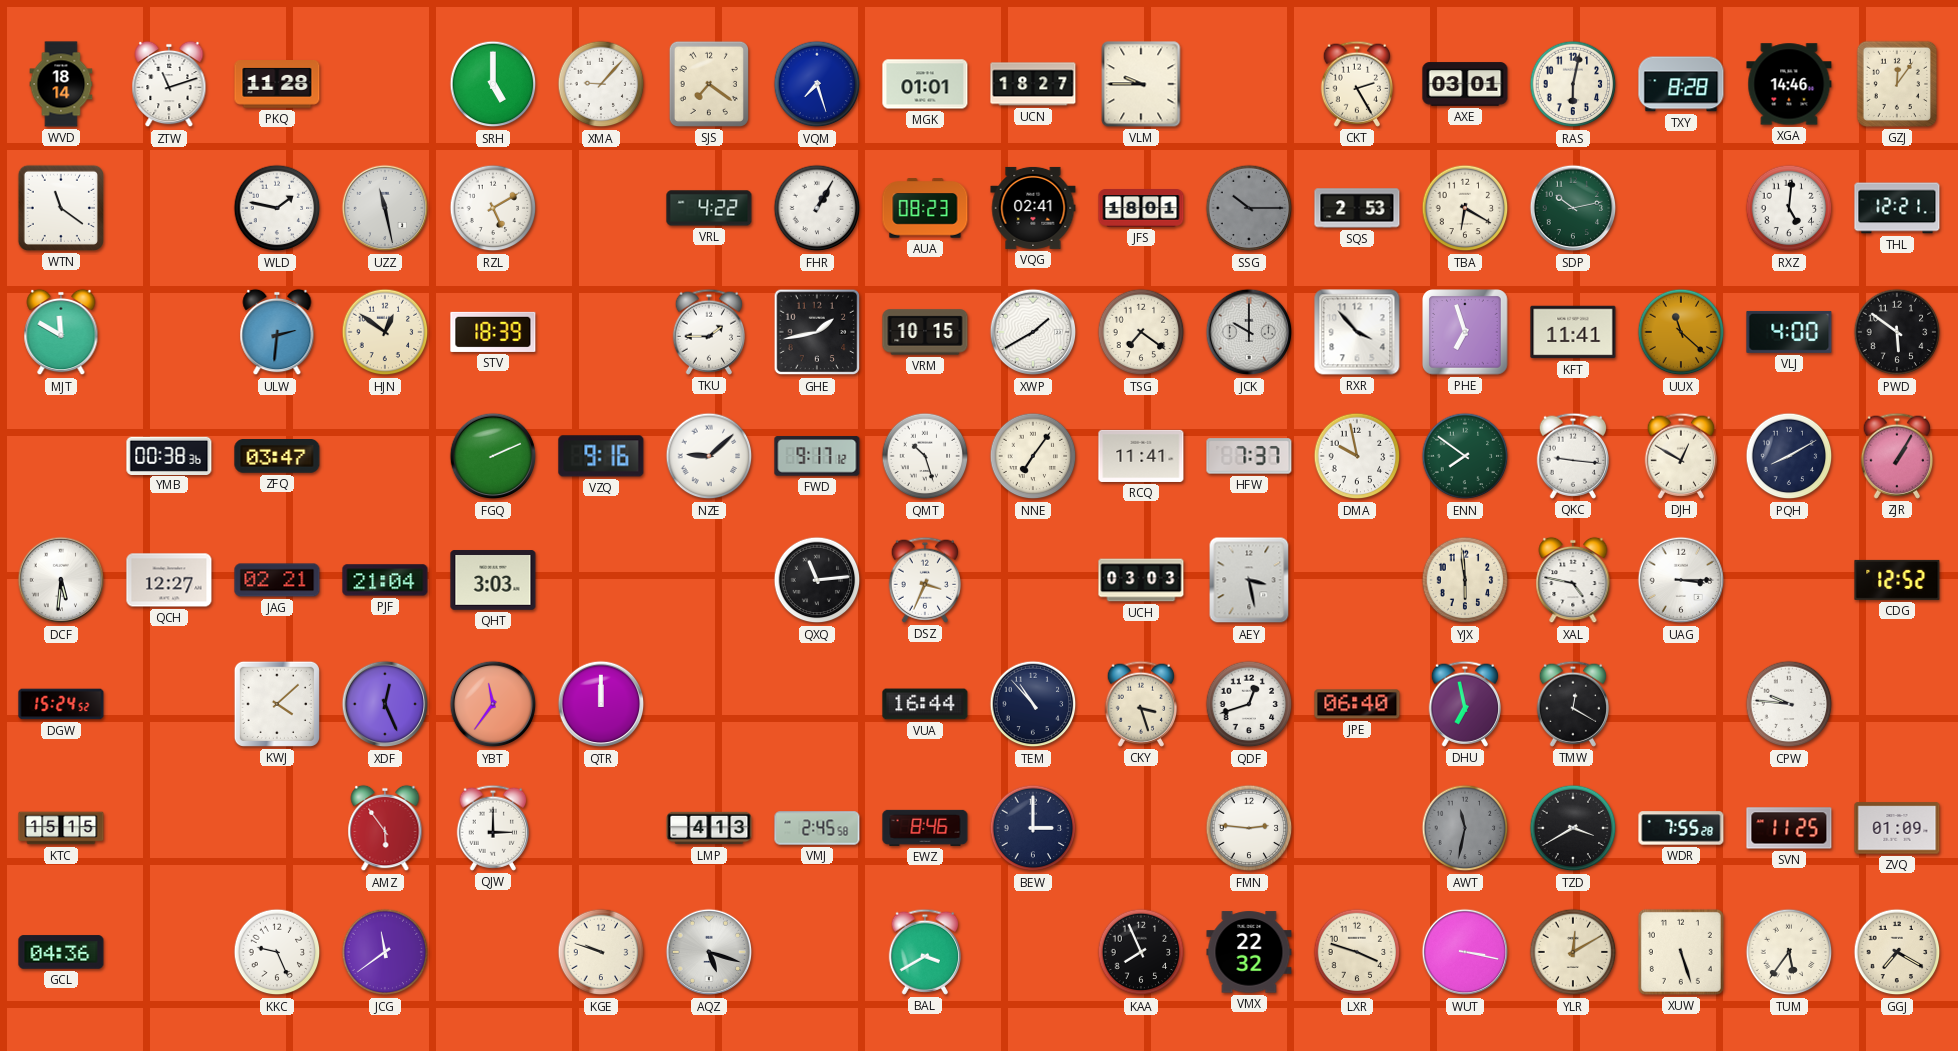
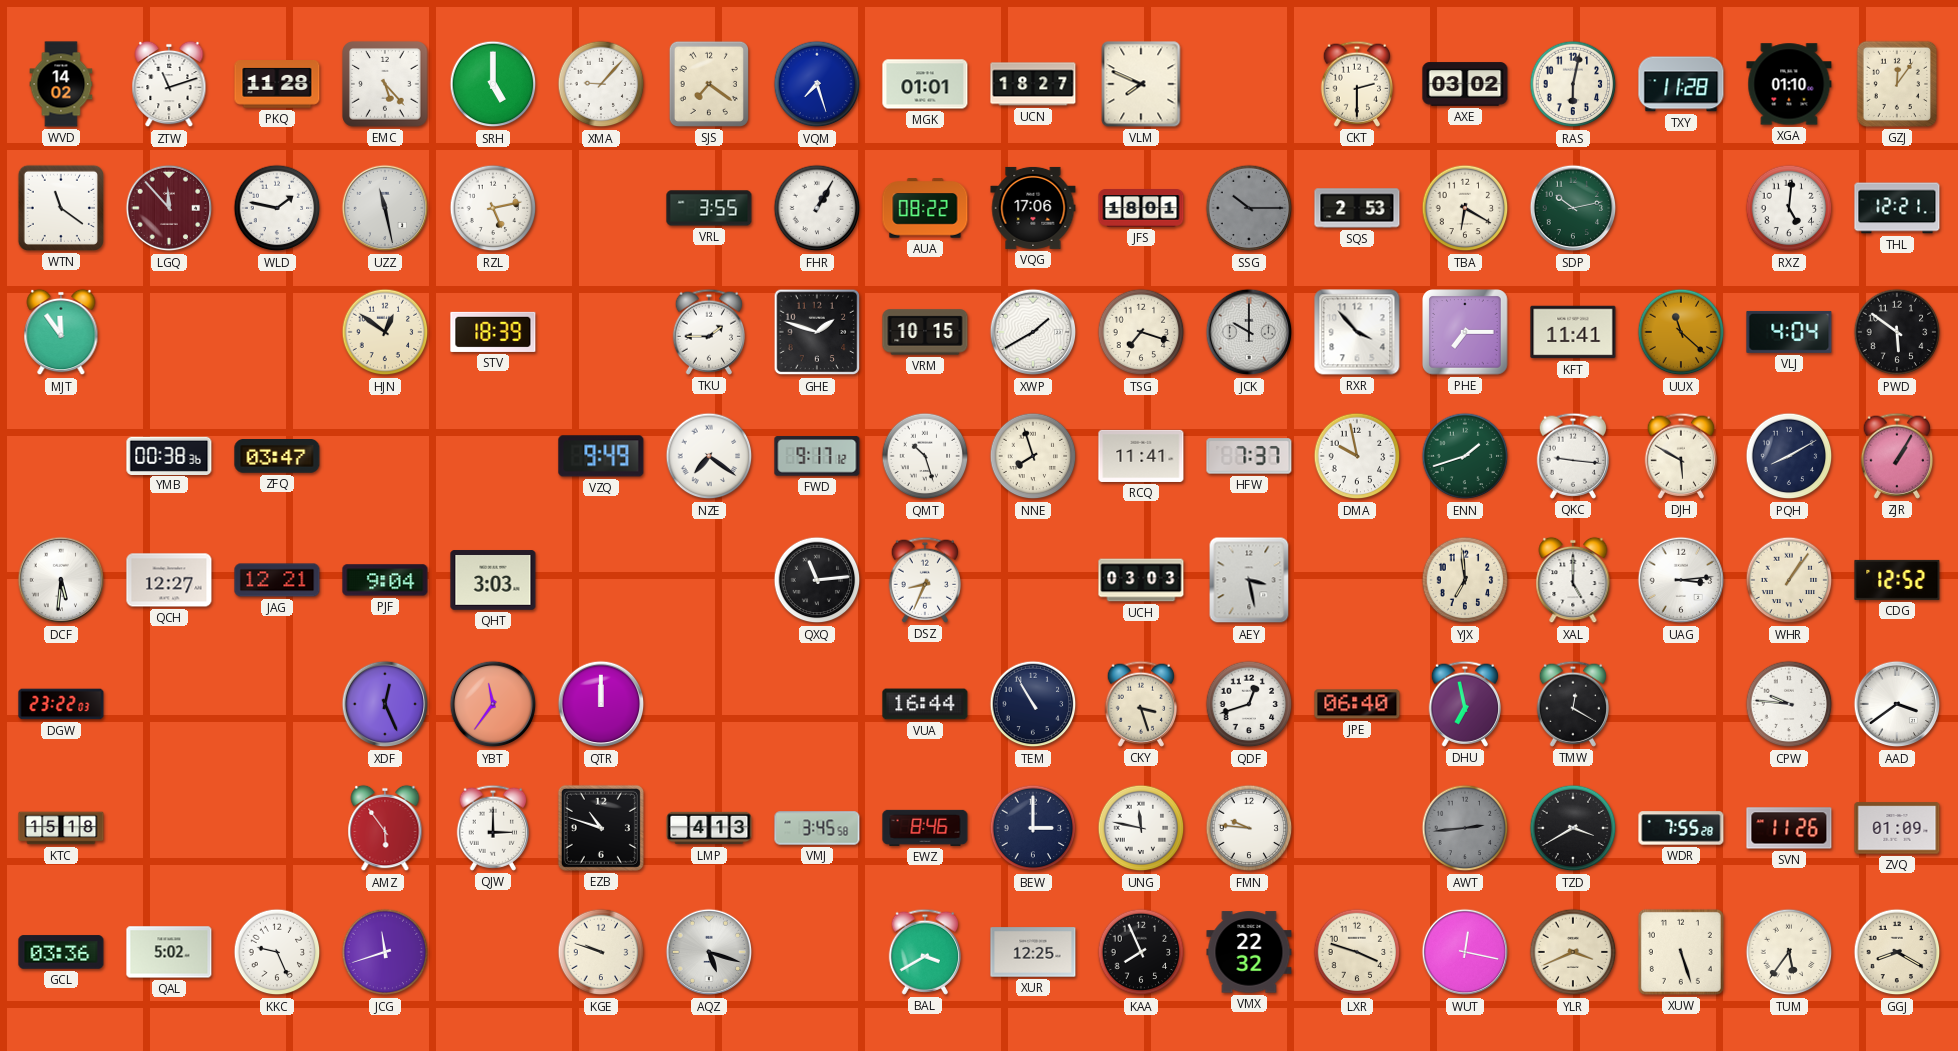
WVD: 18:14 -> 14:02 (61, 84)
EMC: none -> 5:23 (385, 84)
VLM: 9:45 -> 7:49 (1141, 84)
CKT: 2:25 -> 2:30 (1356, 84)
AXE: 03:01 -> 03:02 (1465, 84)
TXY: 8:28 -> 11:28 (1681, 84)
XGA: 14:46 -> 01:10 (1789, 84)
LGQ: none -> 11:53 (169, 208)
RZL: 5:10 -> 5:13 (493, 208)
VRL: 4:22 -> 3:55 (709, 208)
AUA: 08:23 -> 08:22 (925, 208)
VQG: 02:41 -> 17:06 (1033, 208)
MJT: 11:50 -> 11:54 (61, 332)
ULW: 2:31 -> none (277, 332)
GHE: 1:43 -> 1:48 (817, 332)
TSG: 7:21 -> 7:18 (1141, 332)
PHE: 6:57 -> 7:15 (1465, 332)
VLJ: 4:00 -> 4:04 (1789, 332)
FGQ: 2:11 -> none (493, 456)
VZQ: 9:16 -> 9:49 (601, 456)
NZE: 9:08 -> 7:21 (709, 456)
NNE: 7:06 -> 7:57 (1033, 456)
ENN: 7:51 -> 1:42 (1465, 456)
DJH: 12:50 -> 5:50 (1680, 456)
JAG: 02:21 -> 12:21 (277, 580)
PJF: 21:04 -> 9:04 (385, 580)
DSZ: 3:34 -> 8:34 (924, 580)
YJX: 5:59 -> 6:59 (1465, 580)
XAL: 4:47 -> 5:00 (1573, 580)
UAG: 3:15 -> 3:14 (1681, 580)
WHR: none -> 1:06 (1789, 580)
DGW: 15:24 -> 23:22 (61, 704)
KWJ: 4:08 -> none (277, 704)
TEM: 10:53 -> 10:55 (1033, 704)
AAD: none -> 3:39 (1897, 704)
KTC: 15:15 -> 15:18 (61, 828)
EZB: none -> 10:48 (601, 828)
VMJ: 2:45 -> 3:45 (817, 828)
UNG: none -> 11:47 (1141, 828)
FMN: 2:46 -> 9:46 (1249, 828)
AWT: 11:32 -> 2:44 (1465, 828)
SVN: 11:25 -> 11:26 (1789, 828)
GCL: 04:36 -> 03:36 (61, 952)
QAL: none -> 5:02 (169, 952)
JCG: 11:39 -> 11:42 (385, 952)
XUR: none -> 12:25 (1033, 952)
WUT: 3:17 -> 12:17 (1465, 952)
YLR: 12:10 -> 3:41 (1573, 952)
GGJ: 7:20 -> 8:20 (1897, 952)
